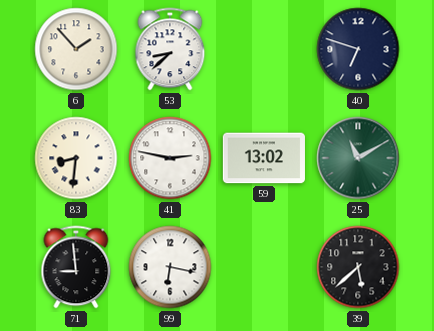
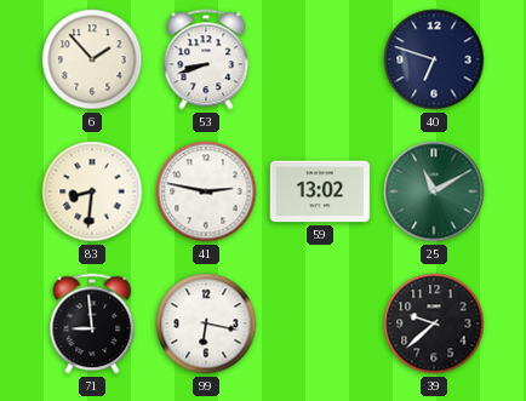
53: 8:38 -> 8:42 (206, 59)
39: 5:38 -> 9:38 (434, 323)
